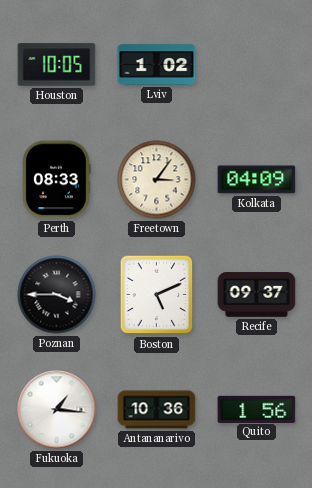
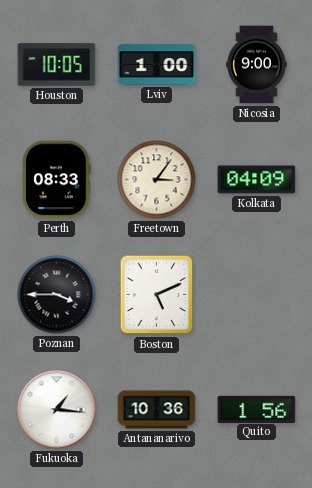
Lviv: 1:02 -> 1:00 (157, 65)
Nicosia: none -> 9:00 (257, 65)
Recife: 09:37 -> none (257, 295)
